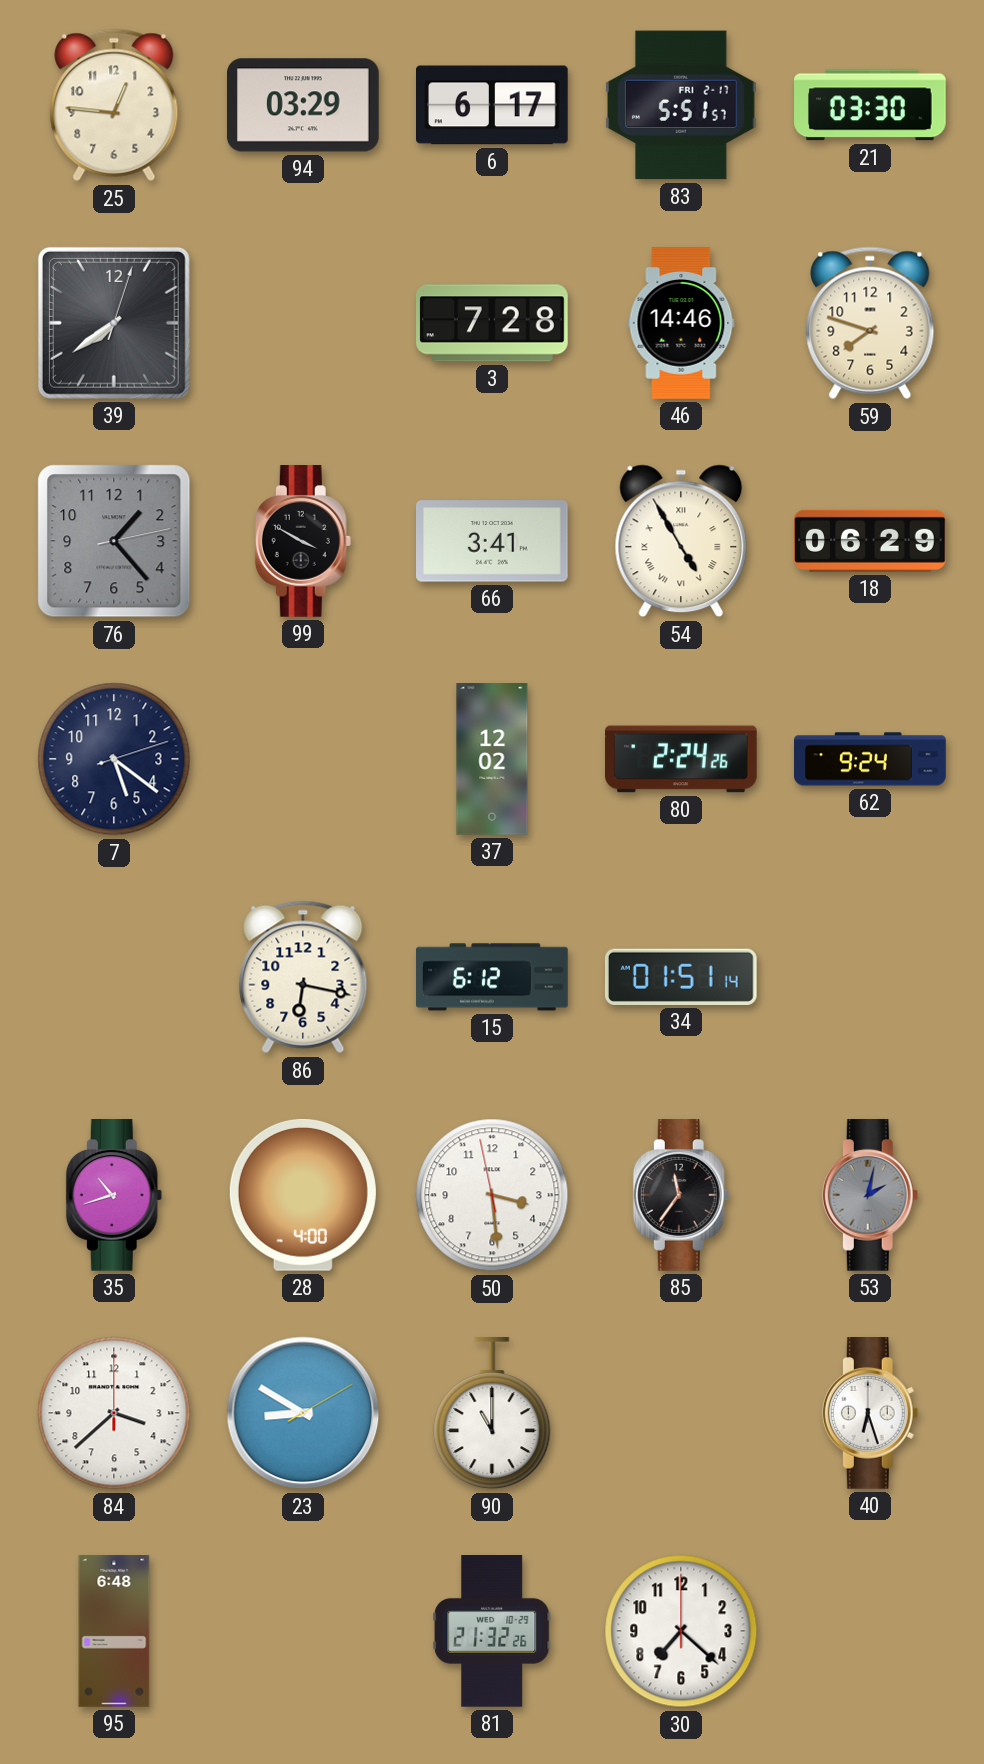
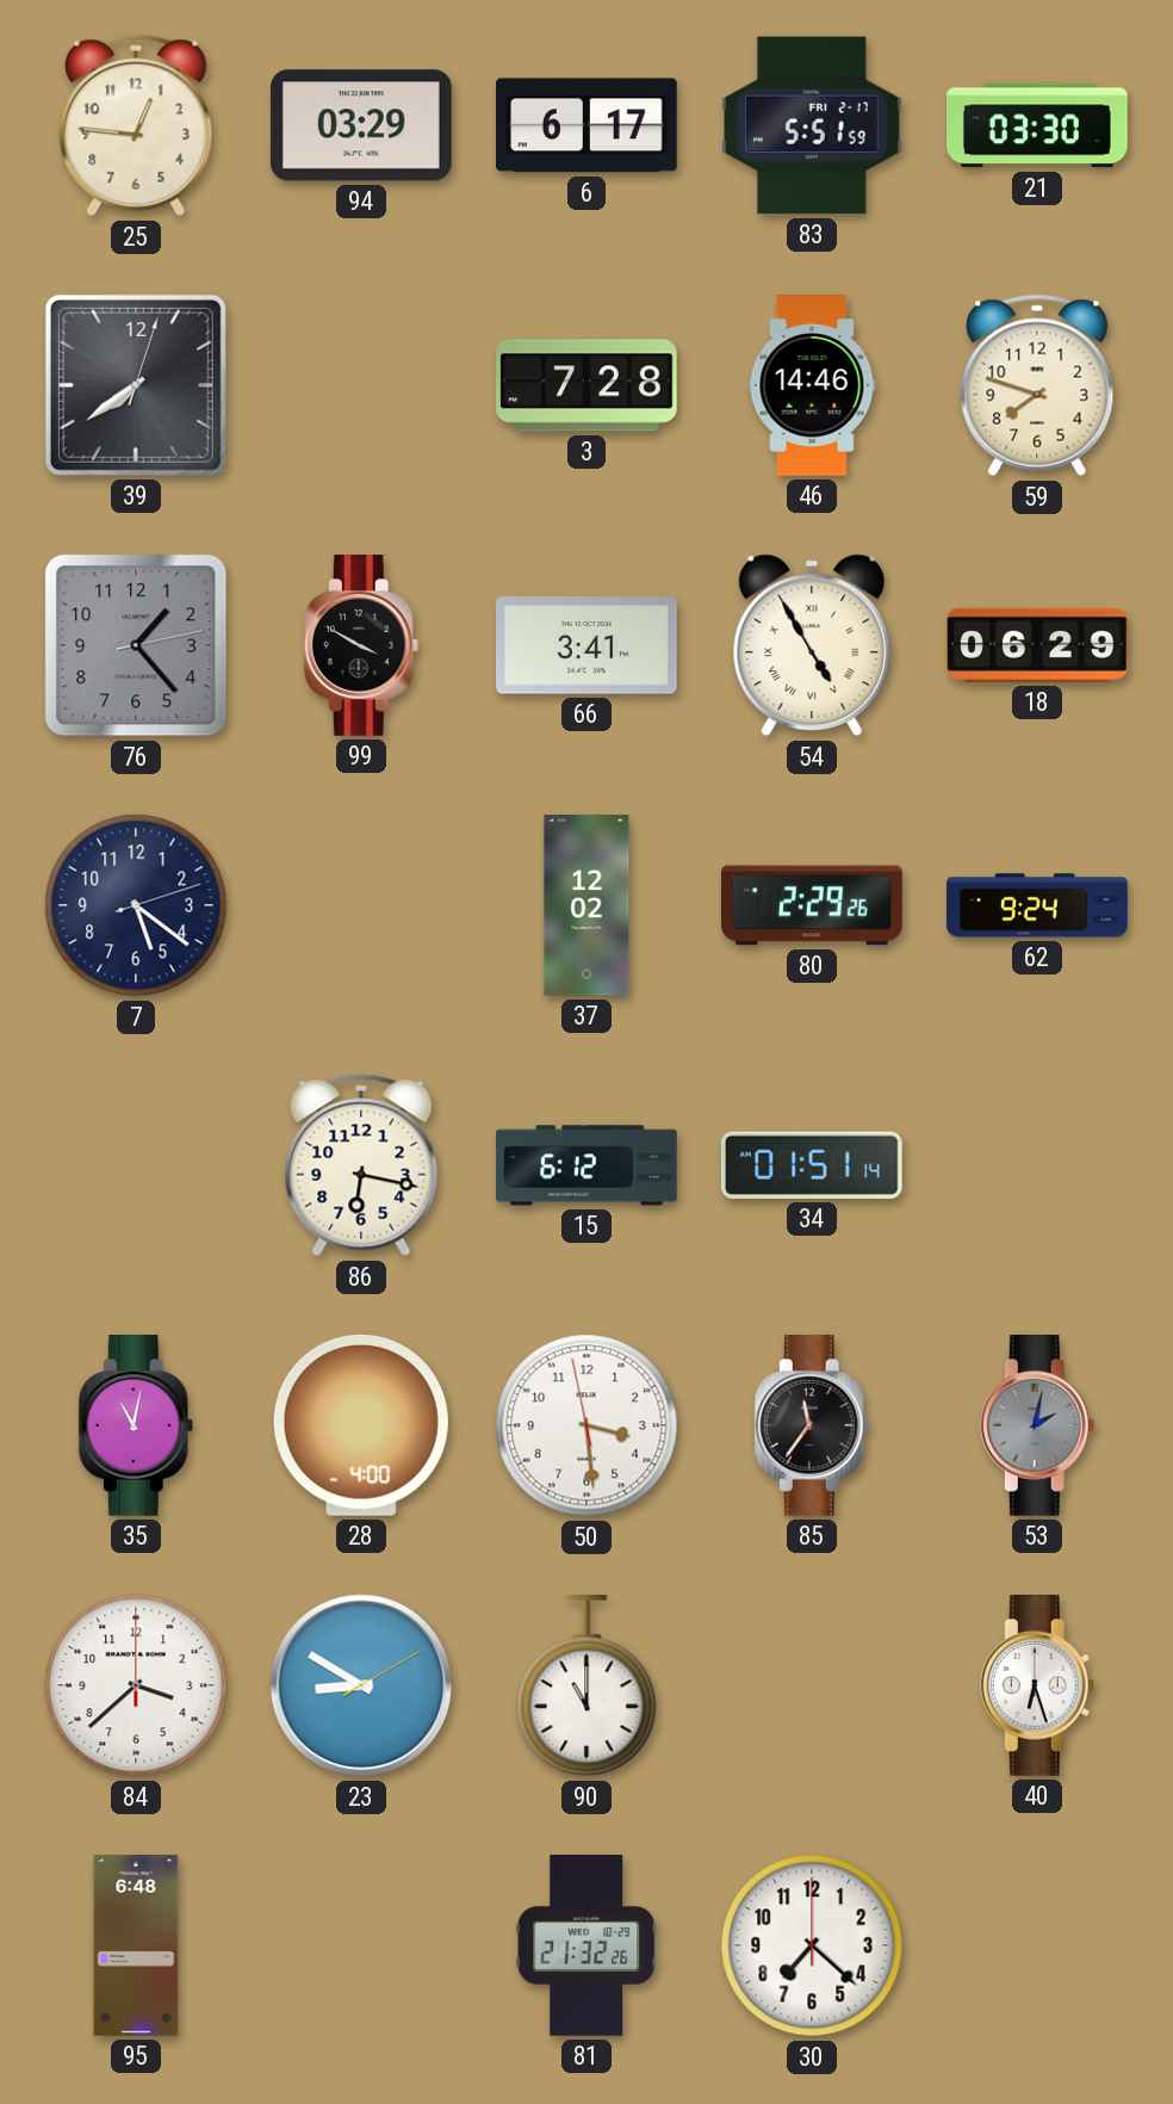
83: 5:51:57 -> 5:51:59 (813, 125)
80: 2:24 -> 2:29 (812, 905)
35: 10:42 -> 11:02 (136, 1427)
